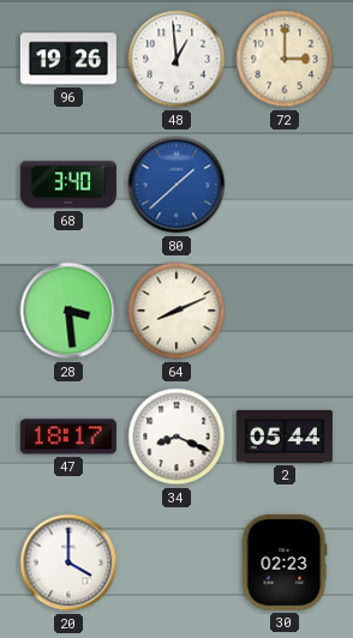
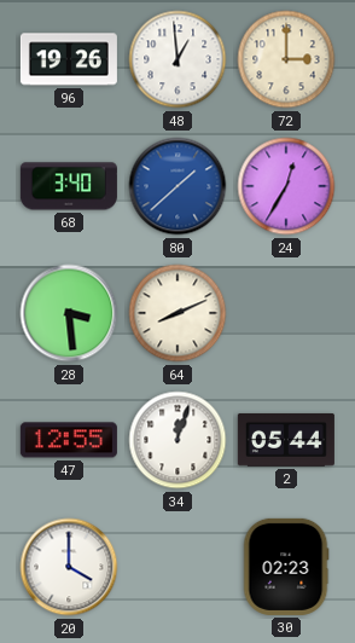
24: none -> 12:35 (286, 186)
47: 18:17 -> 12:55 (69, 440)
34: 8:19 -> 12:03 (177, 440)
